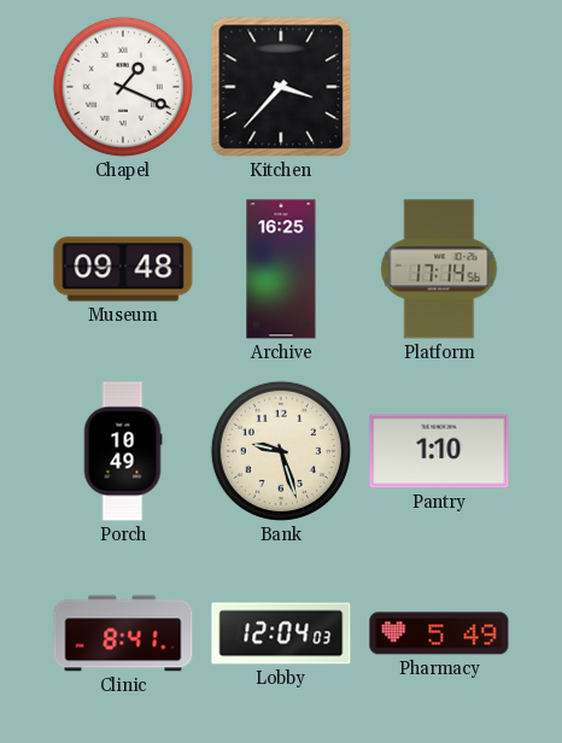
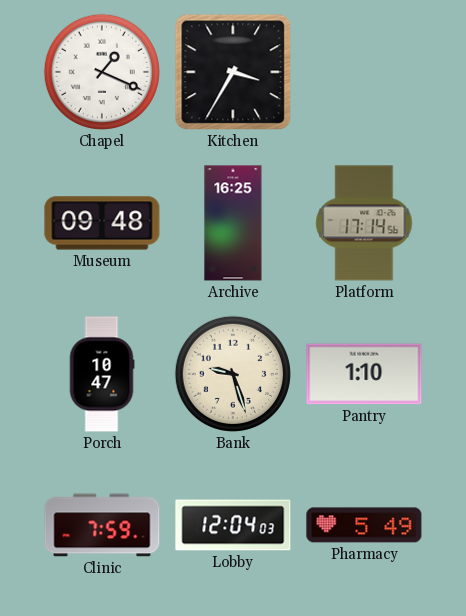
Kitchen: 3:37 -> 3:35 (233, 72)
Porch: 10:49 -> 10:47 (102, 374)
Clinic: 8:41 -> 7:59 (102, 525)
